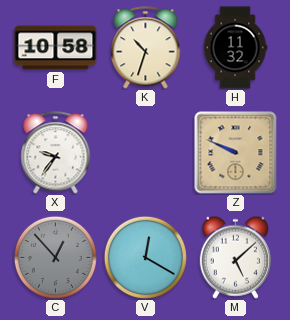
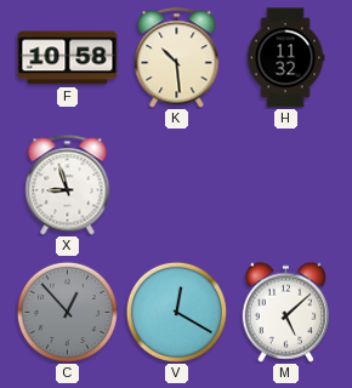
K: 10:33 -> 10:29 (177, 58)
X: 9:36 -> 8:57 (68, 186)
Z: 9:49 -> none (236, 153)
